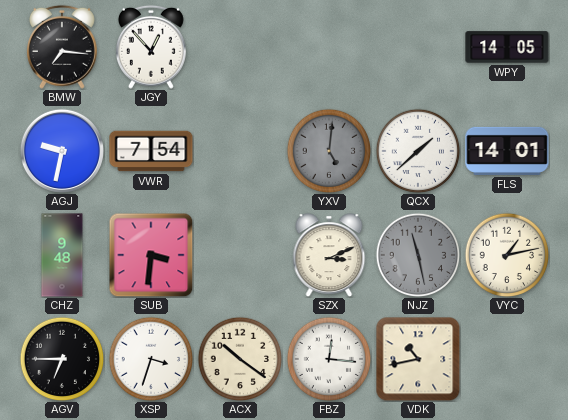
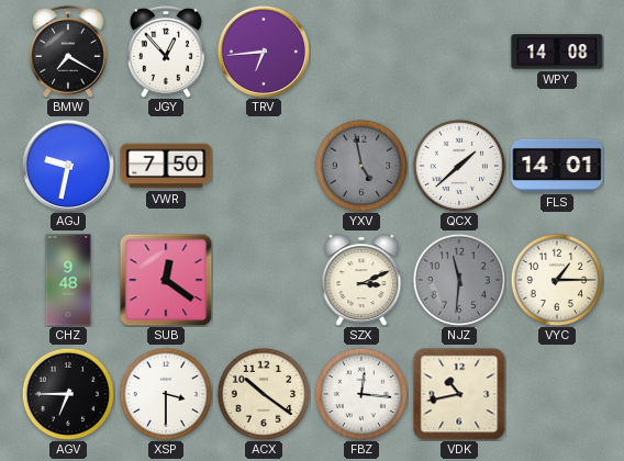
BMW: 7:16 -> 7:20 (68, 52)
TRV: none -> 6:44 (264, 52)
WPY: 14:05 -> 14:08 (557, 52)
VWR: 7:54 -> 7:50 (166, 166)
YXV: 5:01 -> 4:58 (361, 166)
SUB: 3:31 -> 12:21 (166, 280)
NJZ: 11:28 -> 11:31 (459, 280)
VYC: 1:13 -> 1:15 (557, 280)
XSP: 3:33 -> 3:30 (166, 394)
